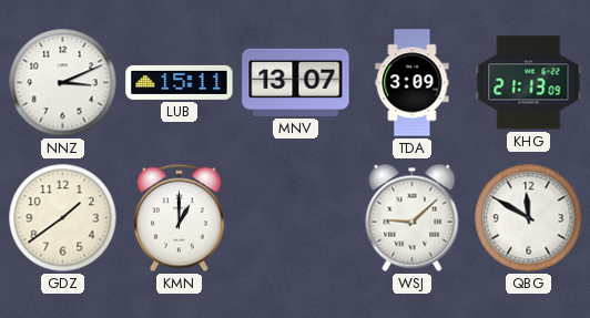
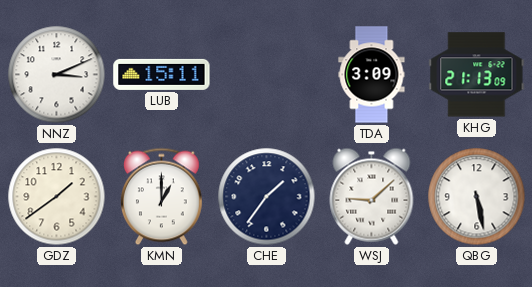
MNV: 13:07 -> none (296, 82)
CHE: none -> 1:36 (267, 197)
QBG: 11:50 -> 5:28 (477, 197)
